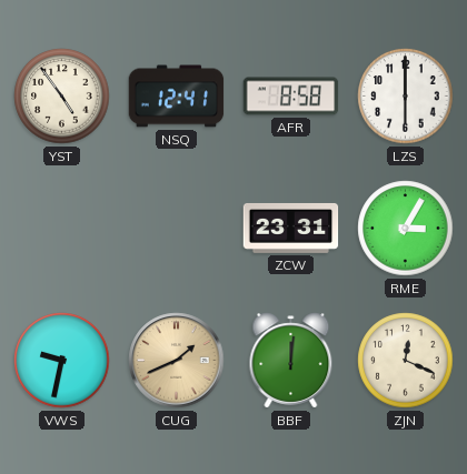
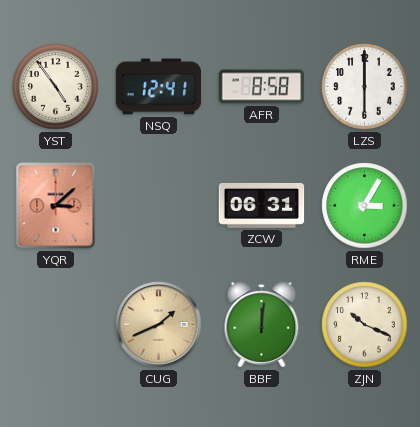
YQR: none -> 3:08 (56, 206)
ZCW: 23:31 -> 06:31 (262, 205)
VWS: 9:32 -> none (62, 361)
ZJN: 12:19 -> 10:19 (365, 325)
